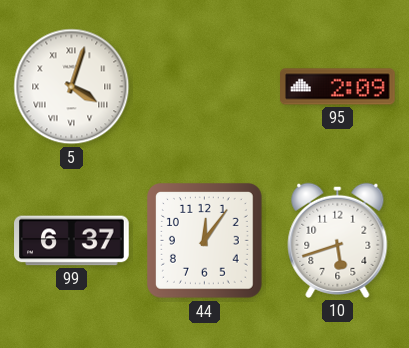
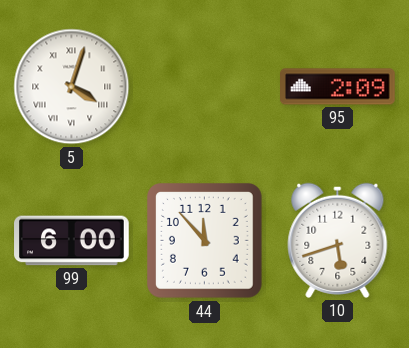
99: 6:37 -> 6:00 (72, 241)
44: 12:06 -> 11:53 (205, 241)
